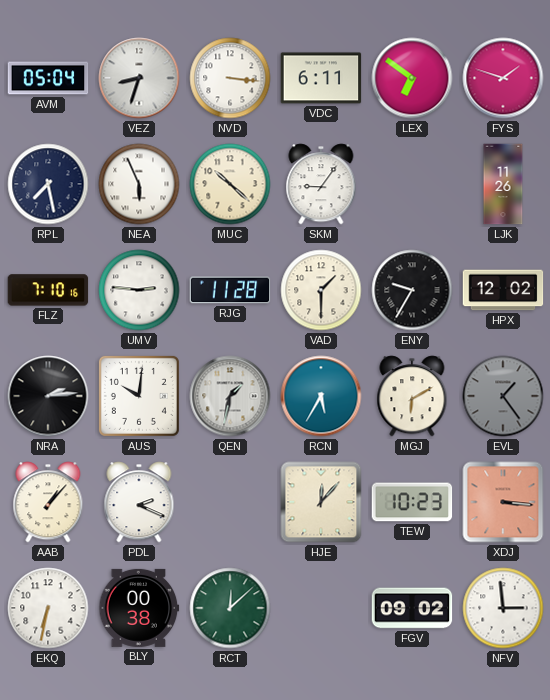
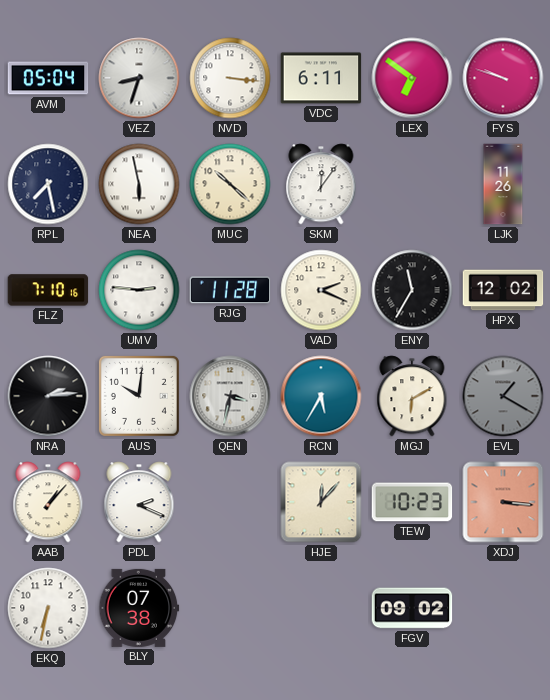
FYS: 1:48 -> 9:48 (503, 78)
NEA: 5:56 -> 5:58 (139, 184)
SKM: 9:06 -> 12:06 (321, 184)
VAD: 1:30 -> 2:19 (321, 290)
ENY: 9:35 -> 11:35 (412, 290)
QEN: 1:32 -> 3:32 (230, 396)
EVL: 1:24 -> 1:20 (503, 396)
BLY: 00:38 -> 07:38 (139, 608)
RCT: 12:08 -> none (230, 608)
NFV: 2:59 -> none (503, 608)
